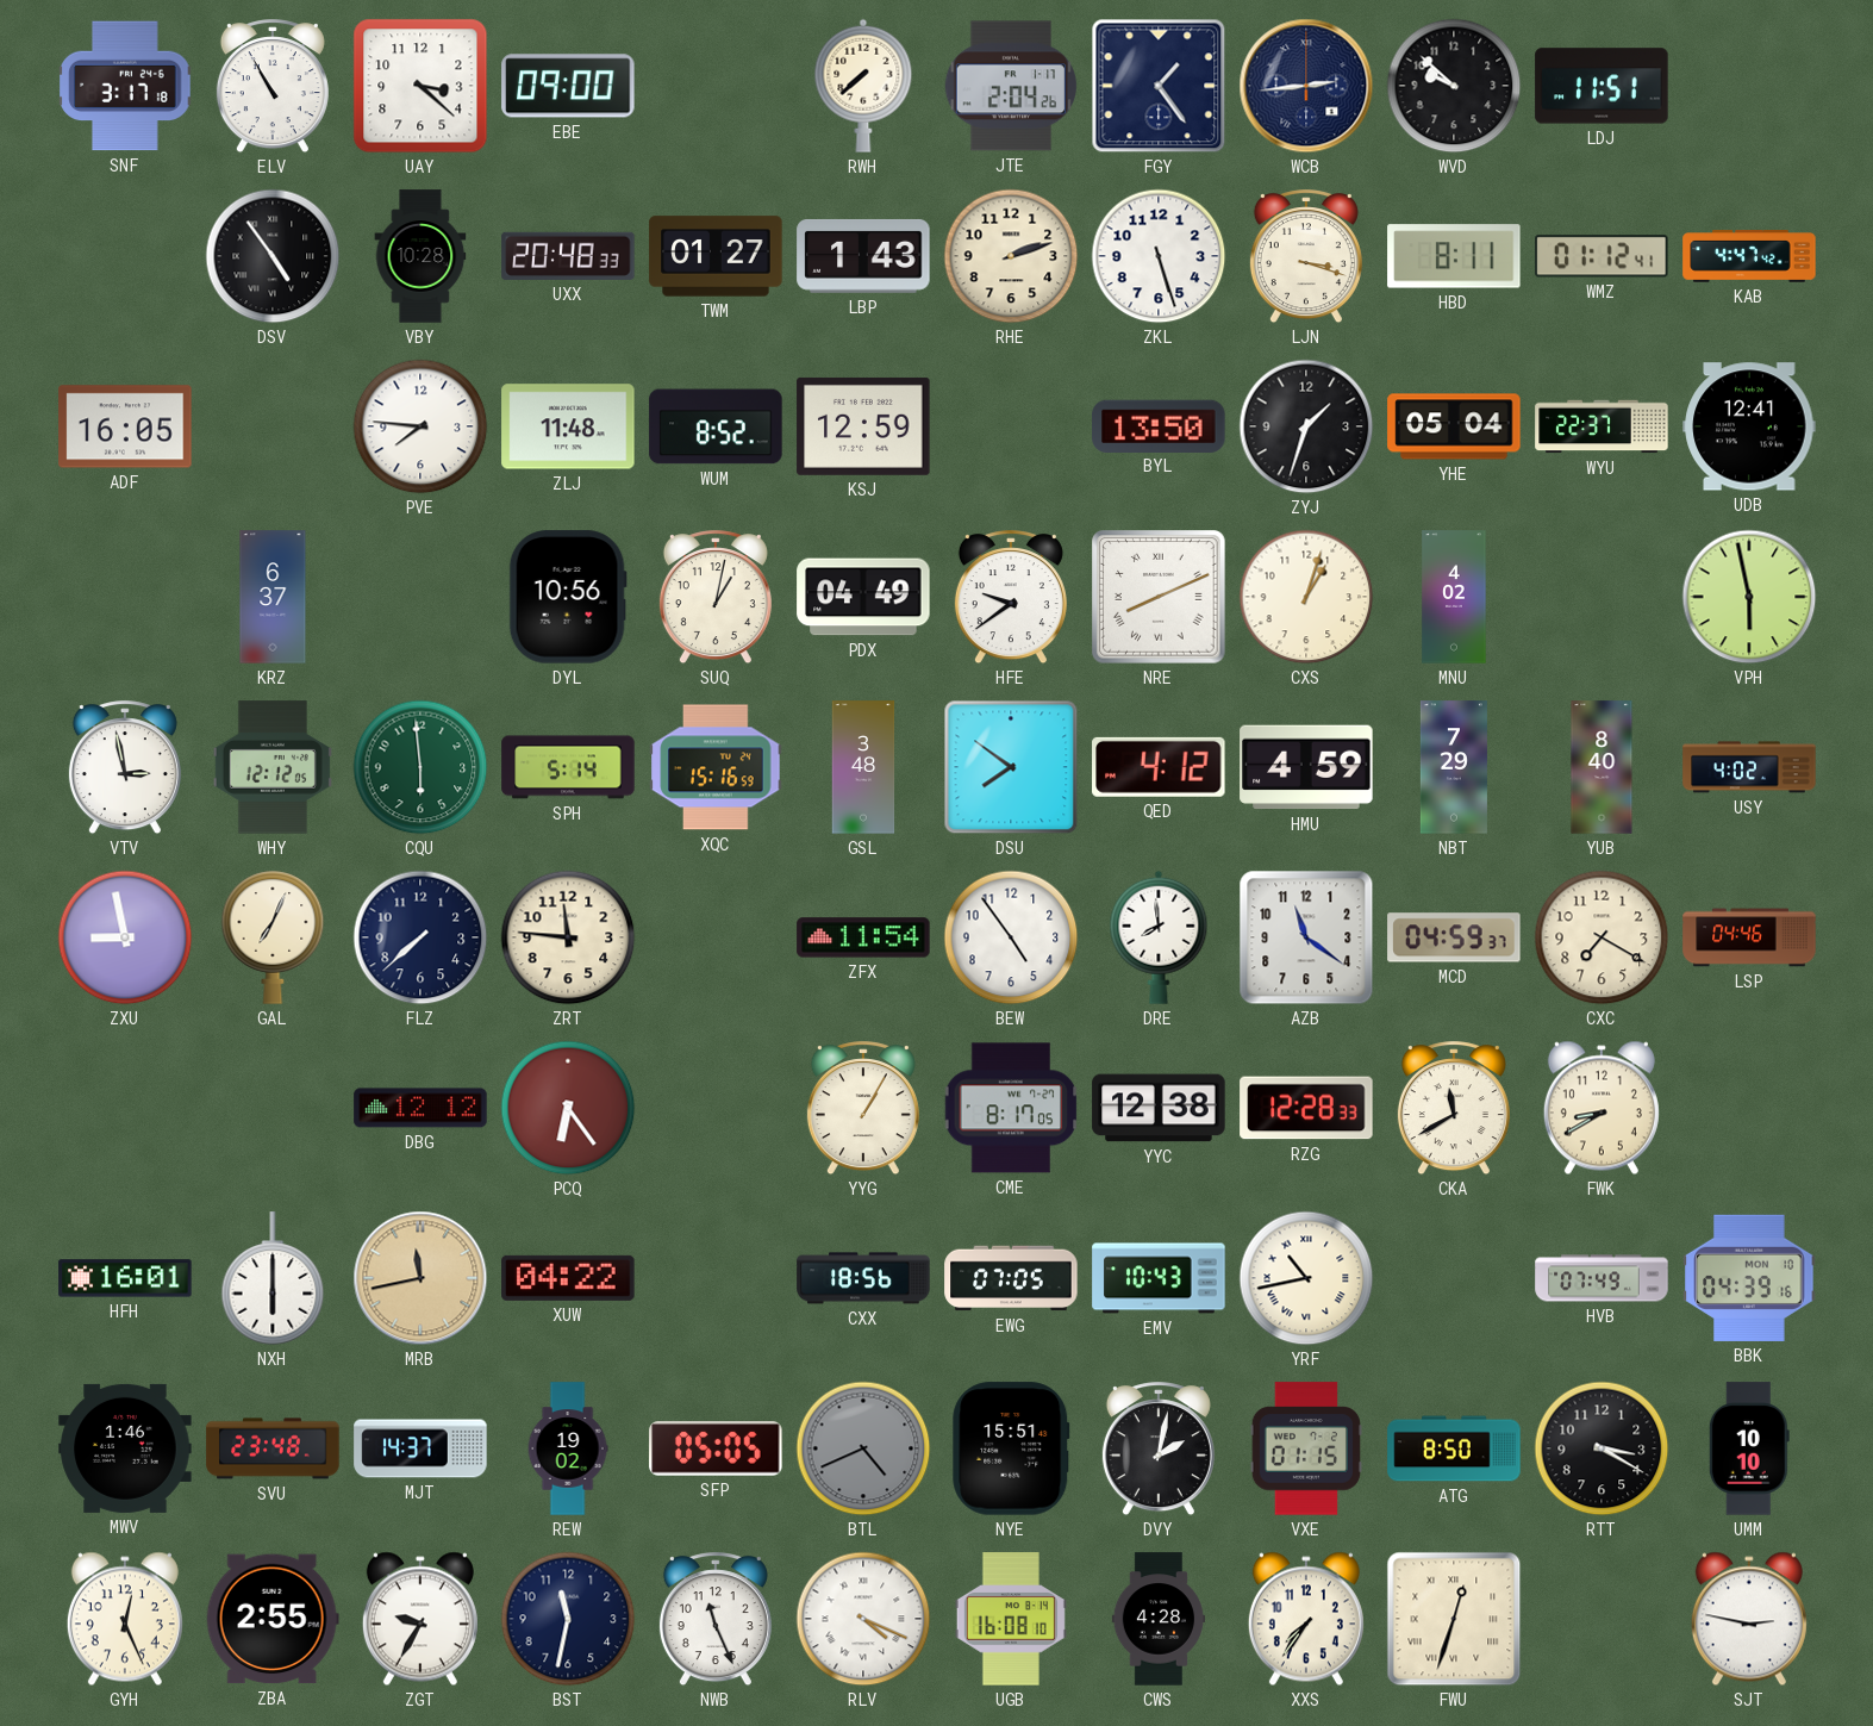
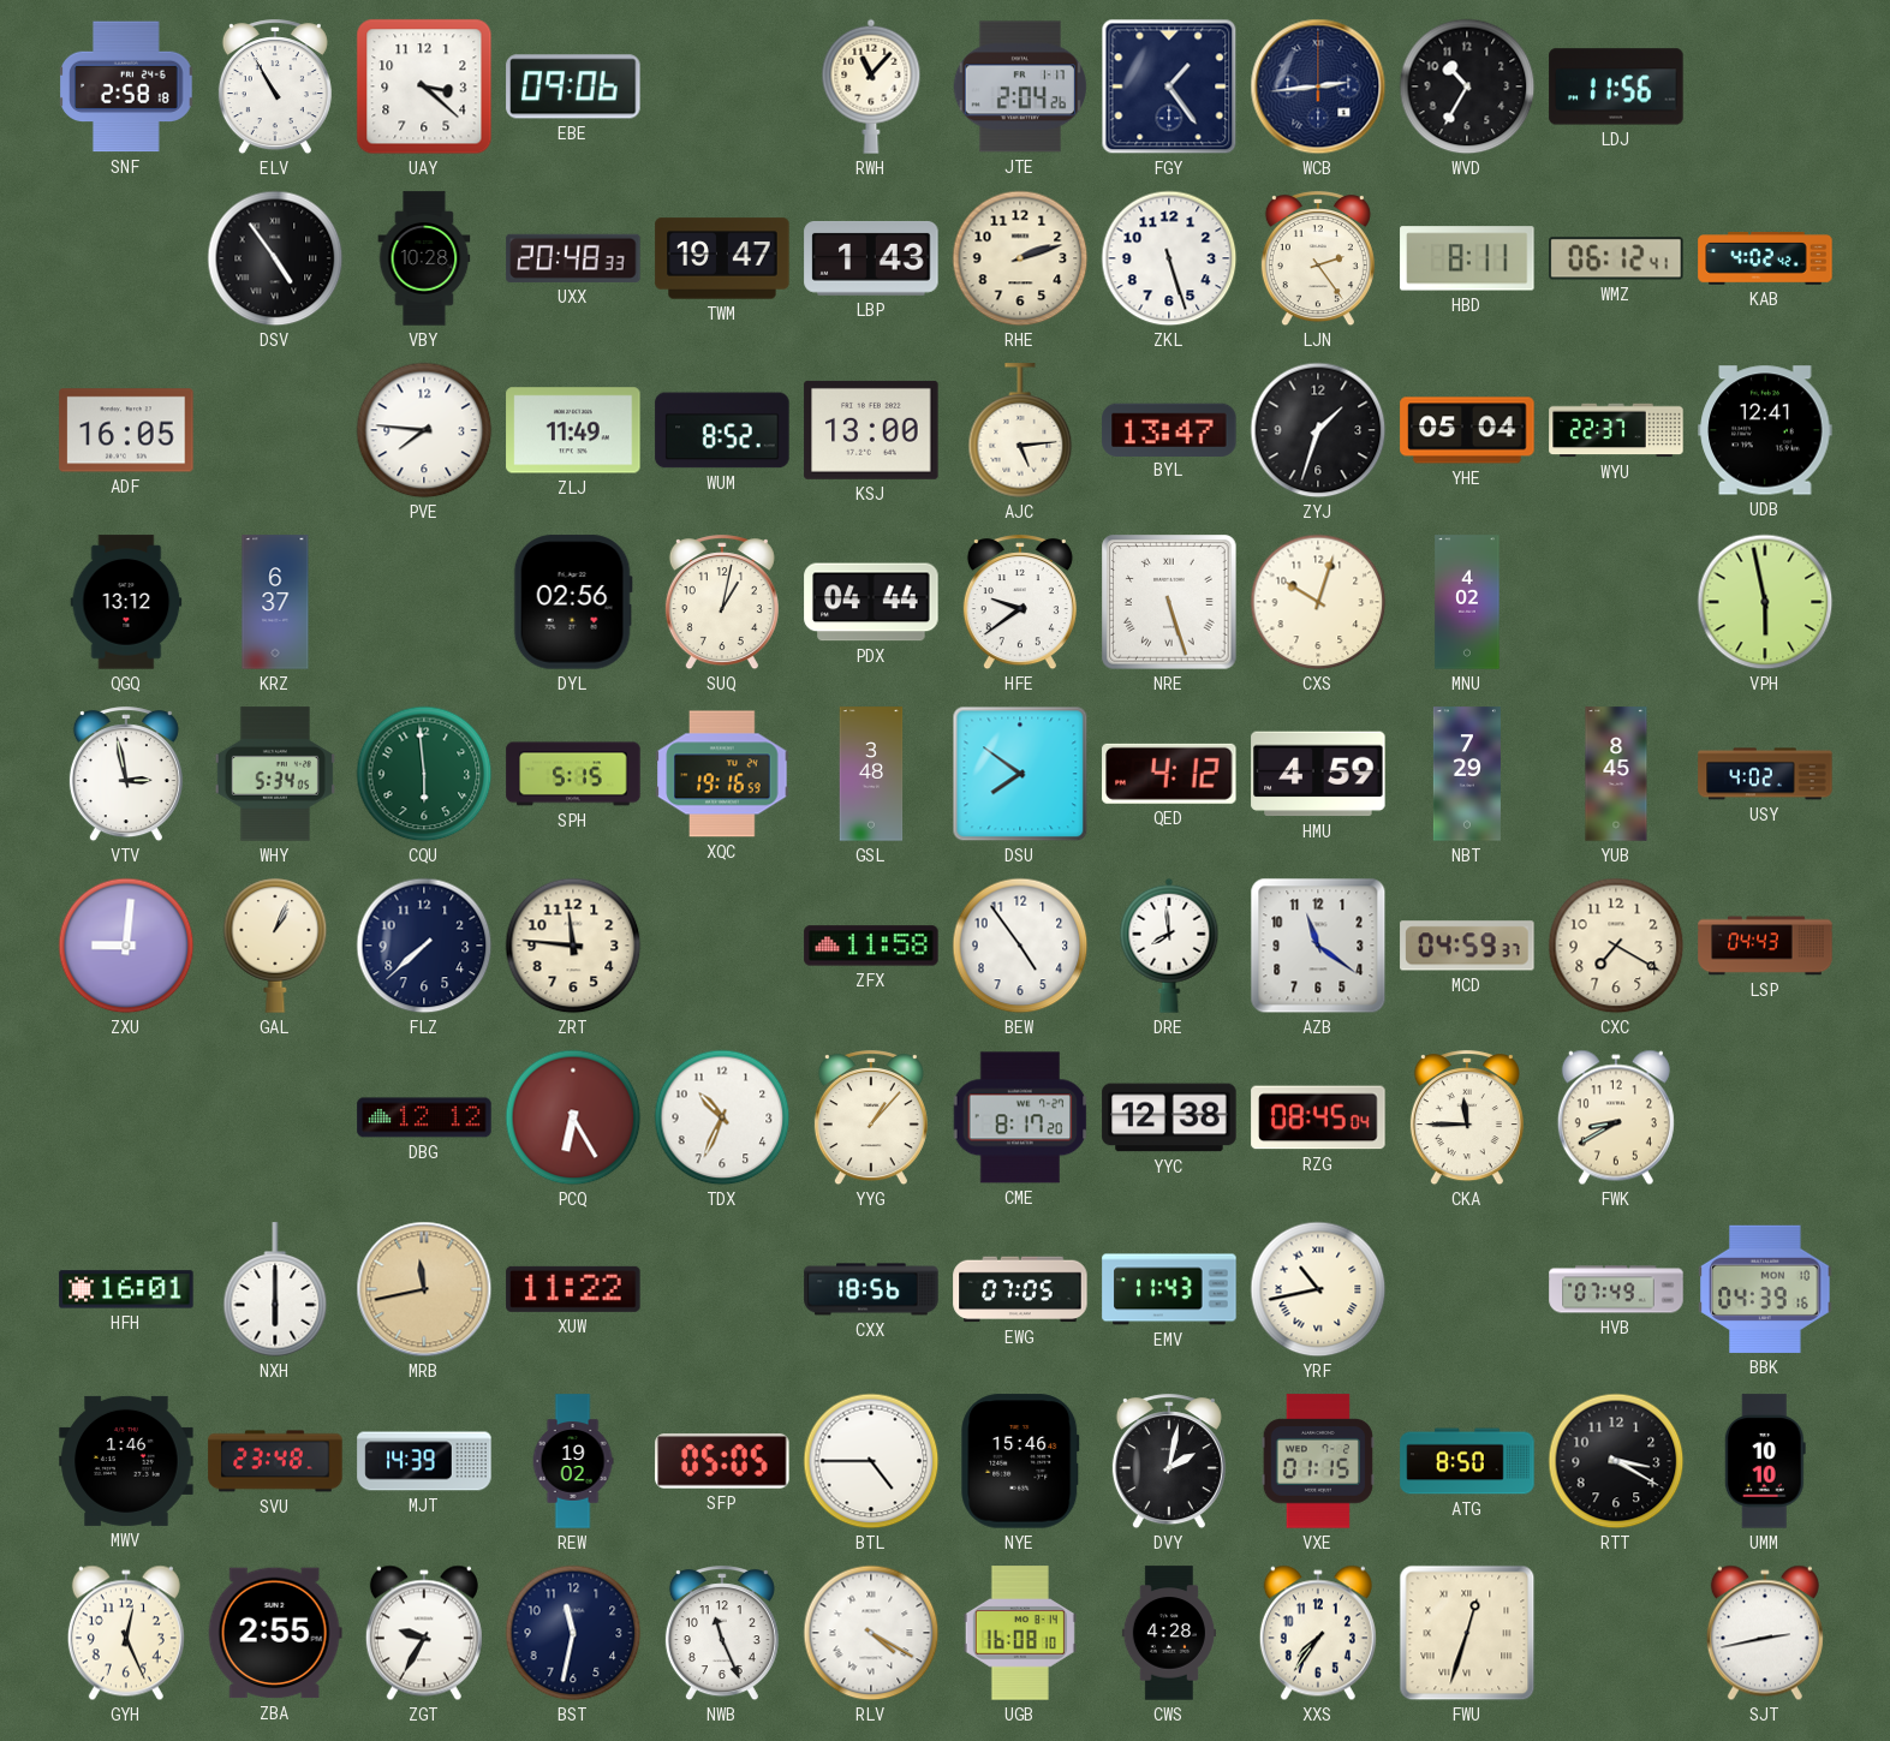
SNF: 3:17 -> 2:58 (126, 87)
EBE: 09:00 -> 09:06 (573, 87)
RWH: 7:38 -> 11:07 (871, 87)
WVD: 9:52 -> 10:35 (1467, 87)
LDJ: 11:51 -> 11:56 (1616, 87)
TWM: 01:27 -> 19:47 (722, 258)
LJN: 3:18 -> 2:24 (1318, 260)
WMZ: 01:12 -> 06:12 (1616, 258)
KAB: 4:47 -> 4:02 (1765, 258)
ZLJ: 11:48 -> 11:49 (573, 430)
KSJ: 12:59 -> 13:00 (871, 430)
AJC: none -> 5:14 (1020, 431)
BYL: 13:50 -> 13:47 (1169, 429)
QGQ: none -> 13:12 (126, 602)
DYL: 10:56 -> 02:56 (573, 602)
PDX: 04:49 -> 04:44 (871, 602)
NRE: 8:11 -> 5:27 (1169, 602)
CXS: 1:03 -> 10:03 (1318, 602)
WHY: 12:12 -> 5:34 (275, 774)
SPH: 5:14 -> 5:15 (573, 774)
XQC: 15:16 -> 19:16 (722, 774)
YUB: 8:40 -> 8:45 (1616, 774)
ZXU: 8:58 -> 9:01 (126, 946)
GAL: 7:04 -> 1:04 (275, 946)
ZFX: 11:54 -> 11:58 (871, 946)
LSP: 04:46 -> 04:43 (1765, 946)
PCQ: 6:24 -> 6:25 (573, 1117)
TDX: none -> 10:34 (722, 1117)
YYG: 1:05 -> 1:07 (871, 1119)
CME: 8:17:05 -> 8:17:20 (1020, 1117)
RZG: 12:28 -> 08:45 (1318, 1117)
CKA: 11:40 -> 11:45 (1467, 1119)
XUW: 04:22 -> 11:22 (573, 1289)
EMV: 10:43 -> 11:43 (1169, 1289)
MJT: 14:37 -> 14:39 (424, 1461)
BTL: 4:41 -> 4:45 (871, 1461)
BTL dial: grey -> white (871, 1461)
NYE: 15:51 -> 15:46 (1020, 1461)
RLV: 4:19 -> 4:20 (871, 1633)
SJT: 2:47 -> 2:43 (1765, 1633)
